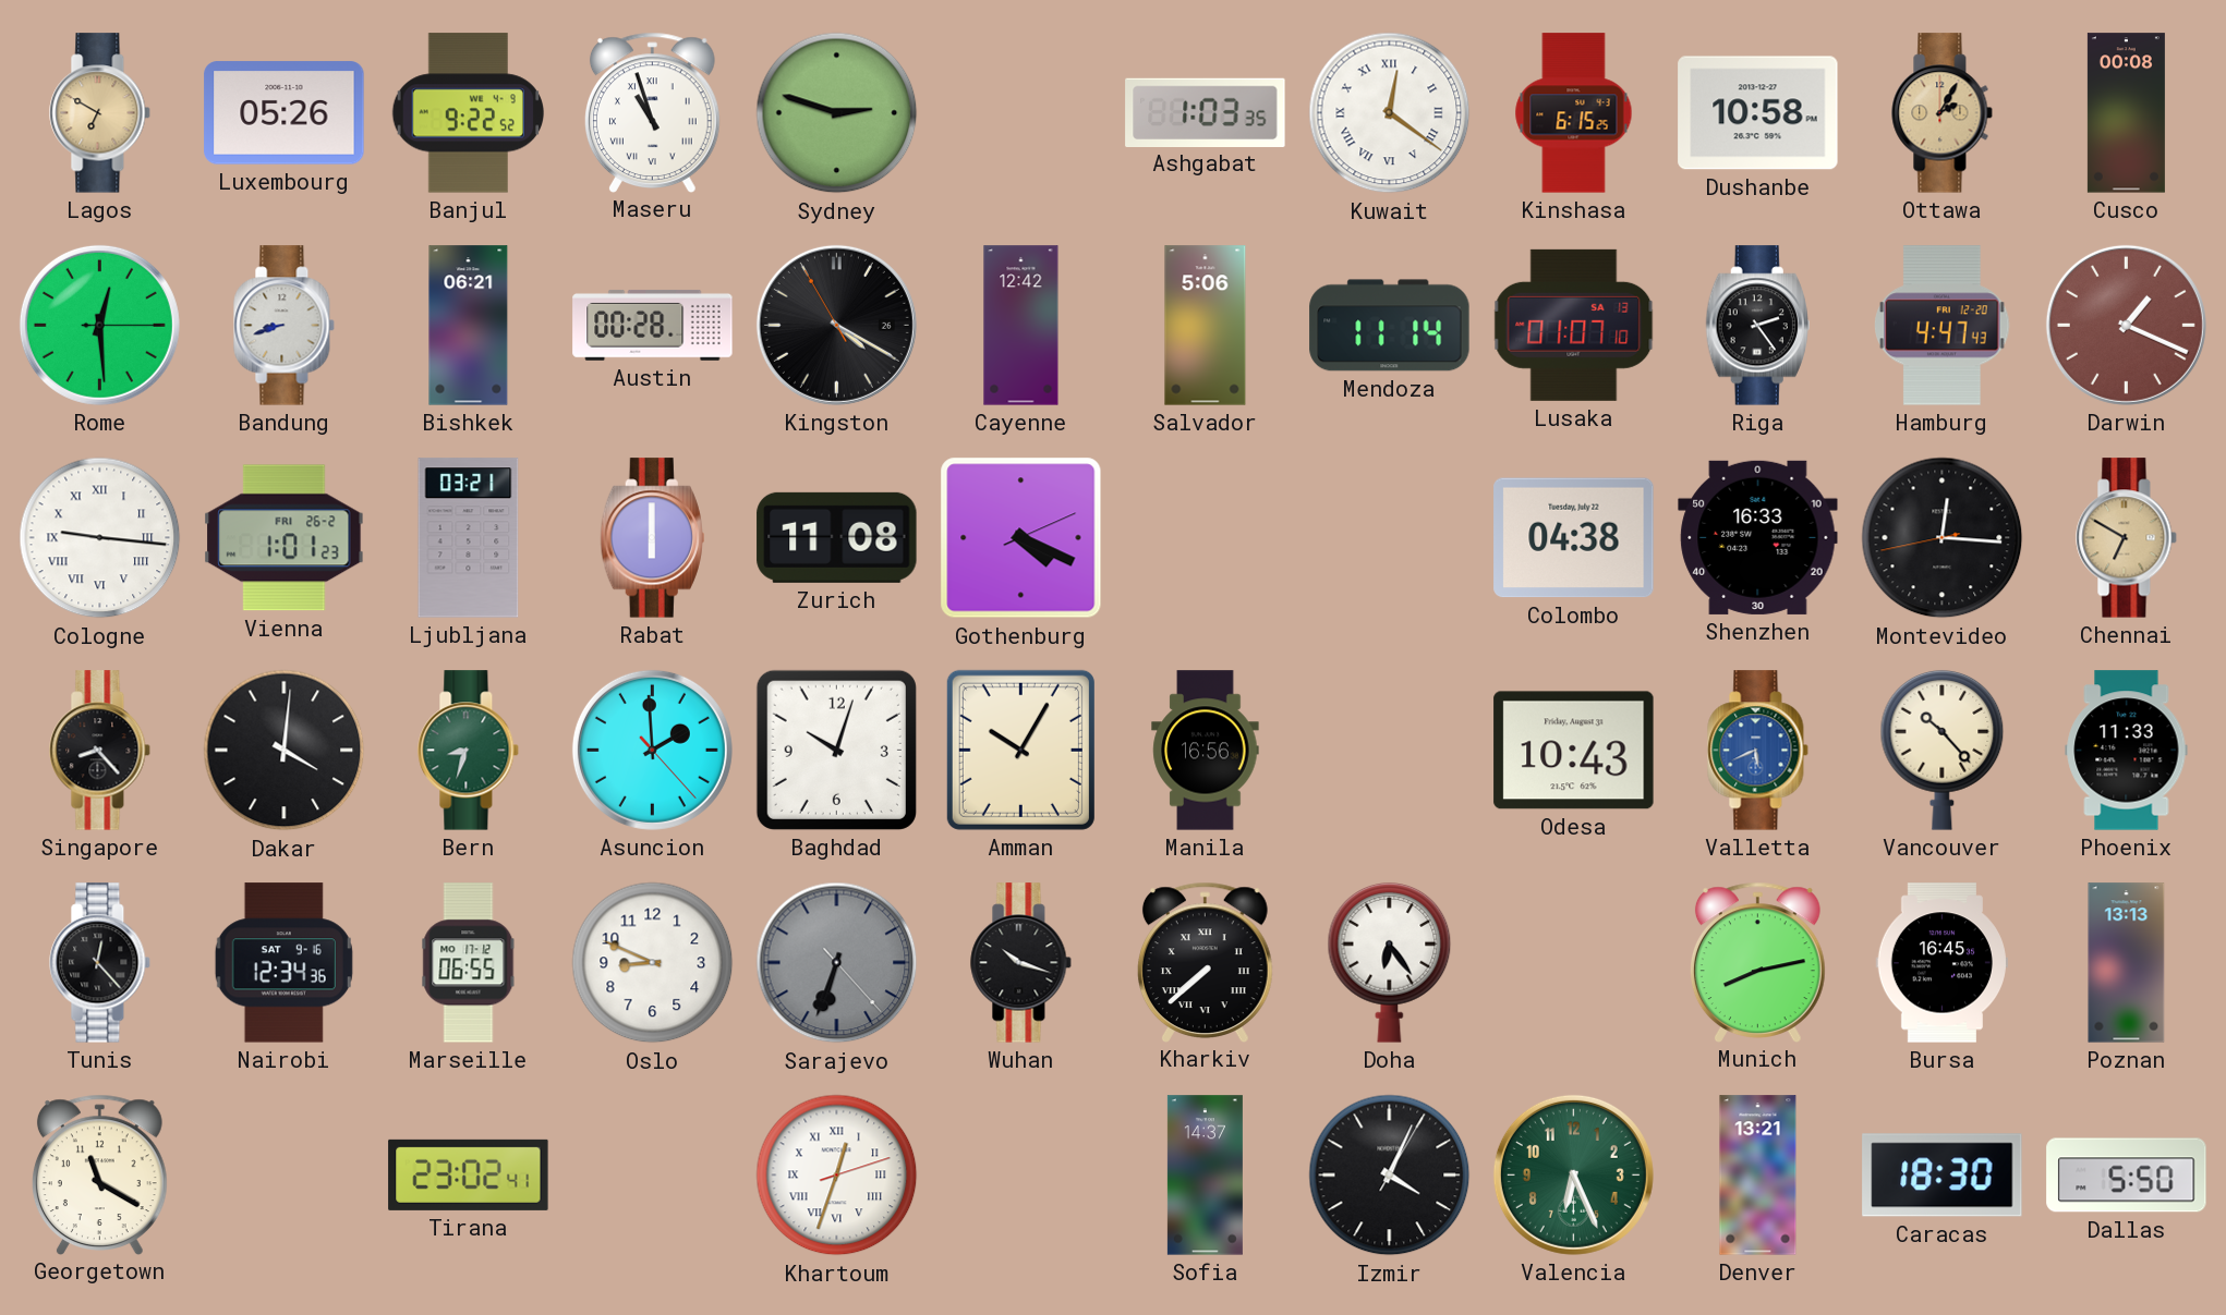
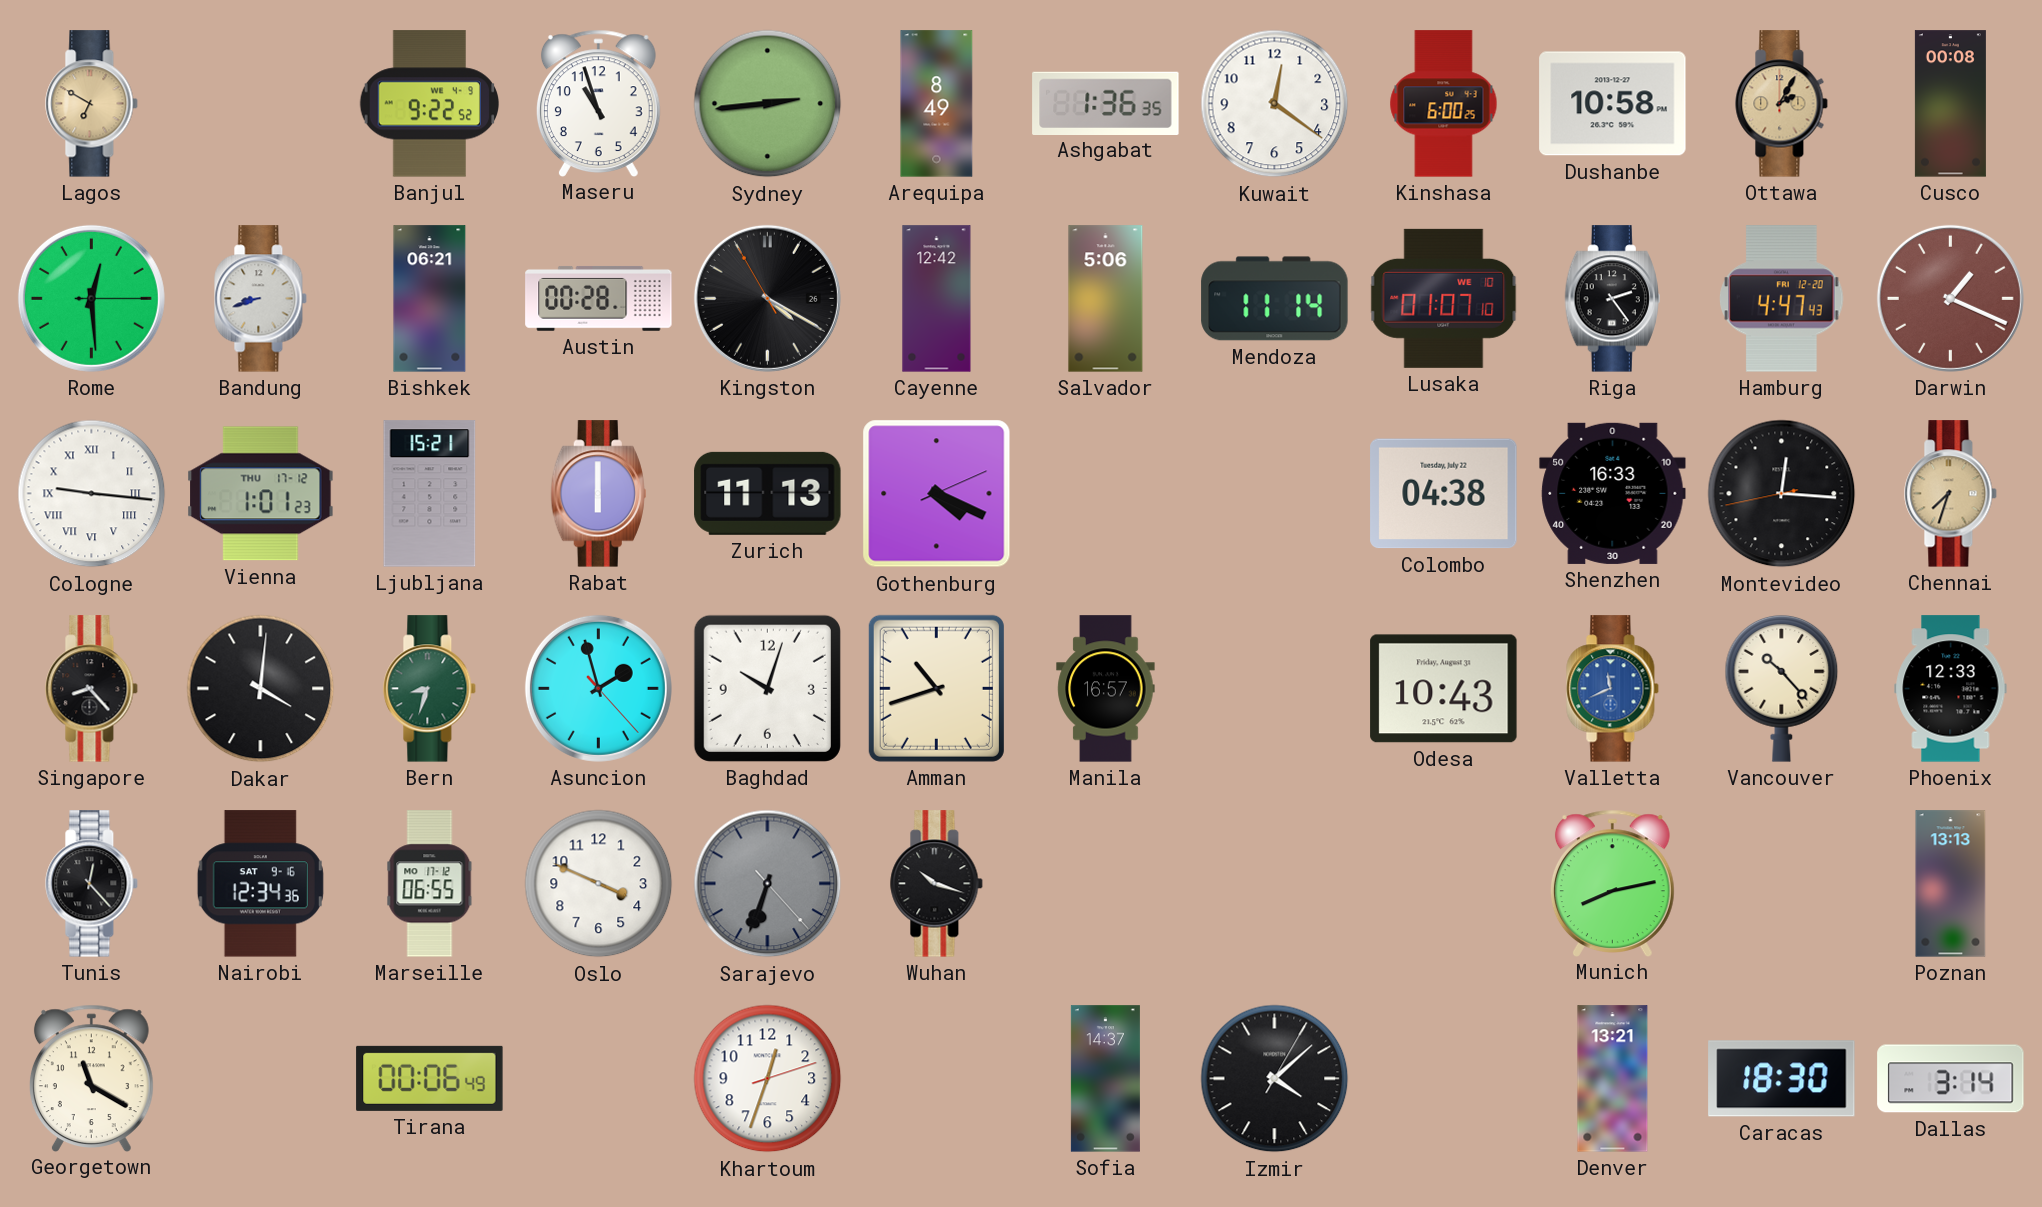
Luxembourg: 05:26 -> none (285, 113)
Maseru numerals: Roman -> Arabic (598, 103)
Sydney: 2:48 -> 2:44 (768, 104)
Arequipa: none -> 8:49 (937, 104)
Ashgabat: 1:03 -> 1:36 (1106, 103)
Kuwait numerals: Roman -> Arabic (1275, 104)
Kinshasa: 6:15 -> 6:00 (1444, 104)
Lusaka date: SA 13 -> WE 10 (1444, 298)
Vienna date: FRI 26-2 -> THU 17-12 (261, 494)
Ljubljana: 03:21 -> 15:21 (430, 494)
Zurich: 11:08 -> 11:13 (768, 493)
Chennai: 6:50 -> 7:33 (1951, 494)
Asuncion: 1:59 -> 1:57 (598, 688)
Amman: 10:05 -> 10:42 (936, 688)
Manila: 16:56 -> 16:57 (1106, 689)
Valletta: 5:41 -> 11:41 (1613, 689)
Phoenix: 11:33 -> 12:33 (1951, 689)
Oslo: 8:49 -> 3:49 (599, 884)
Kharkiv: 7:38 -> none (1205, 962)
Doha: 6:24 -> none (1390, 962)
Bursa: 16:45 -> none (1941, 963)
Tirana: 23:02 -> 00:06 (430, 1078)
Khartoum numerals: Roman -> Arabic (768, 1079)
Izmir: 4:04 -> 4:08 (1275, 1079)
Valencia: 6:26 -> none (1573, 1174)
Dallas: 5:50 -> 3:14 (1951, 1079)
